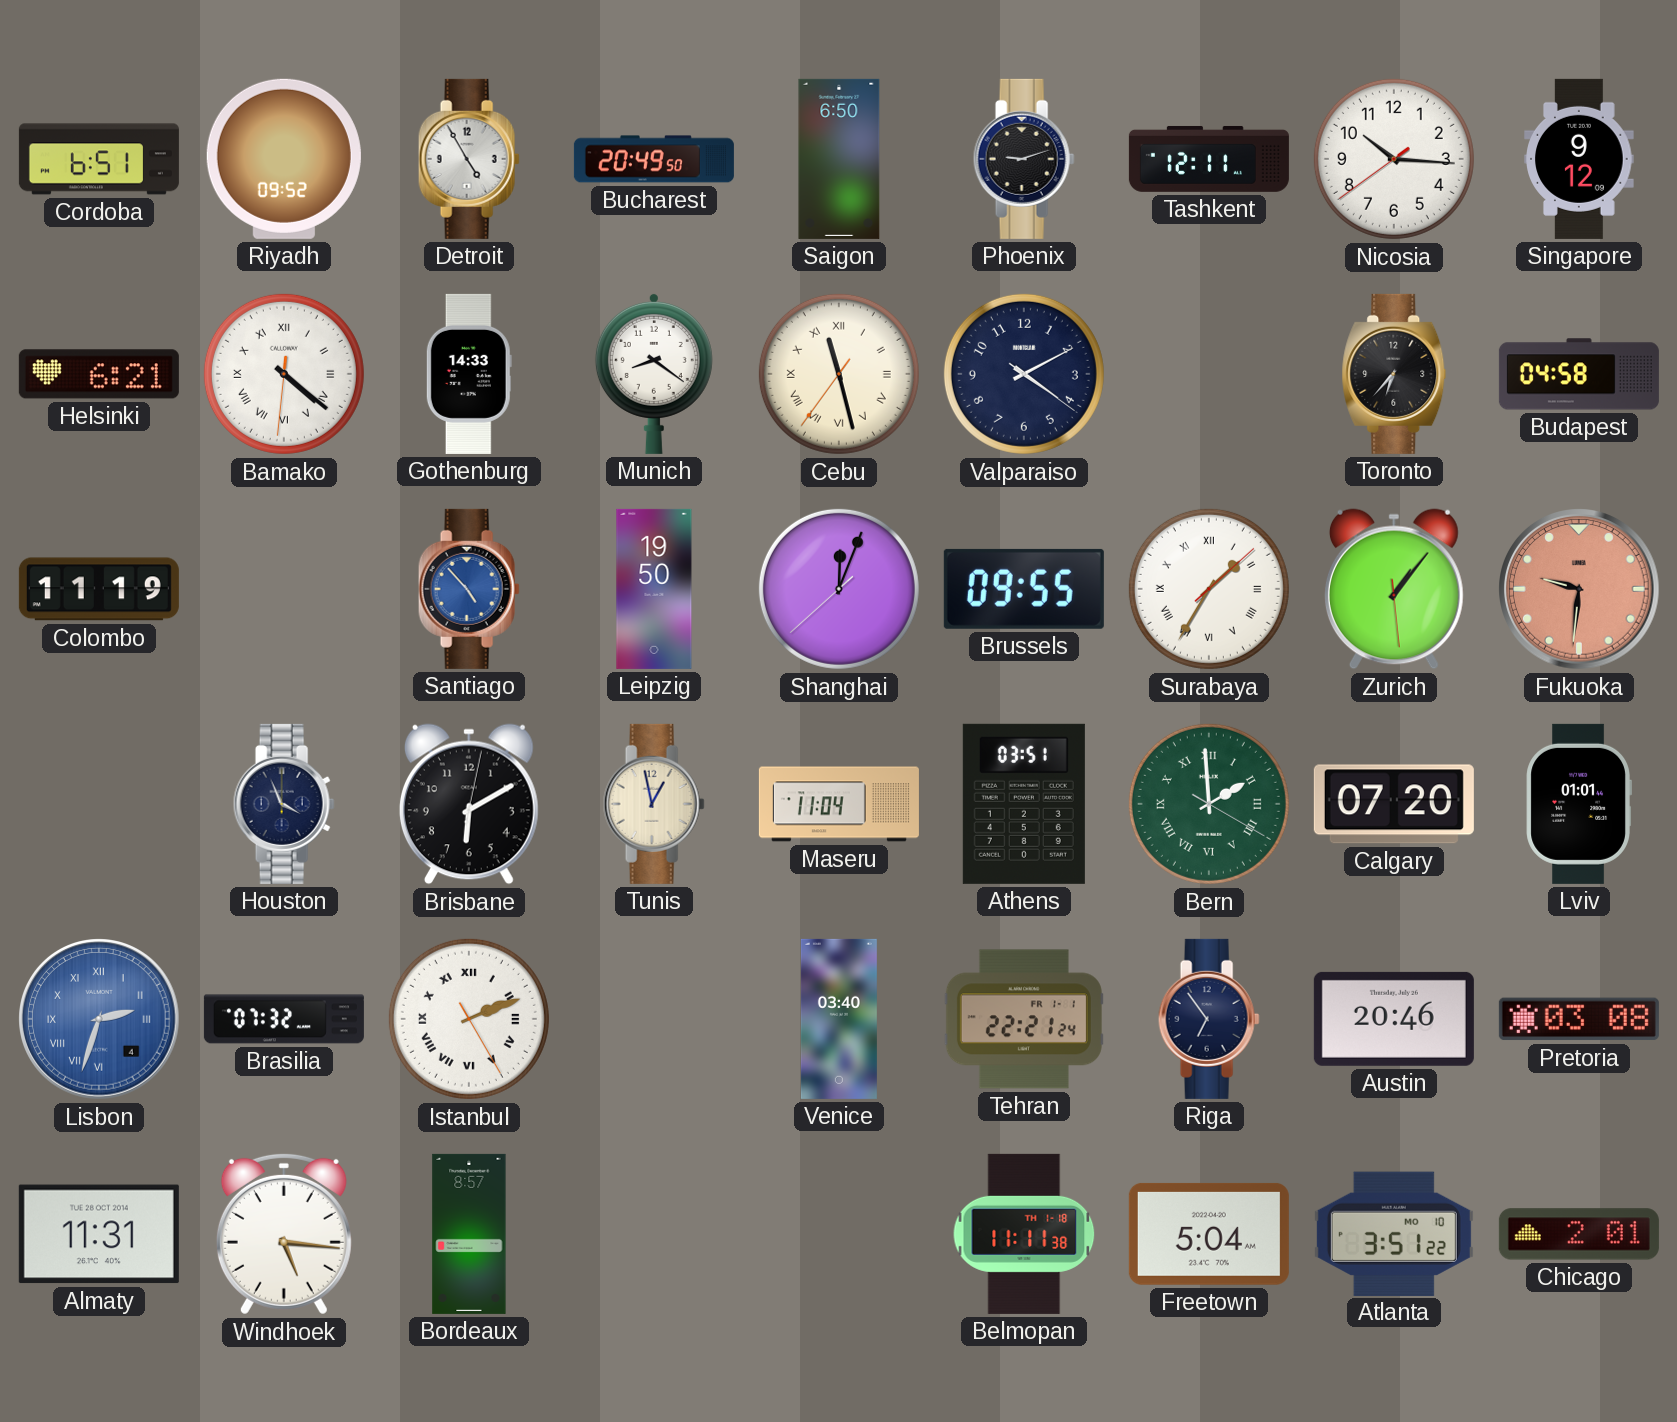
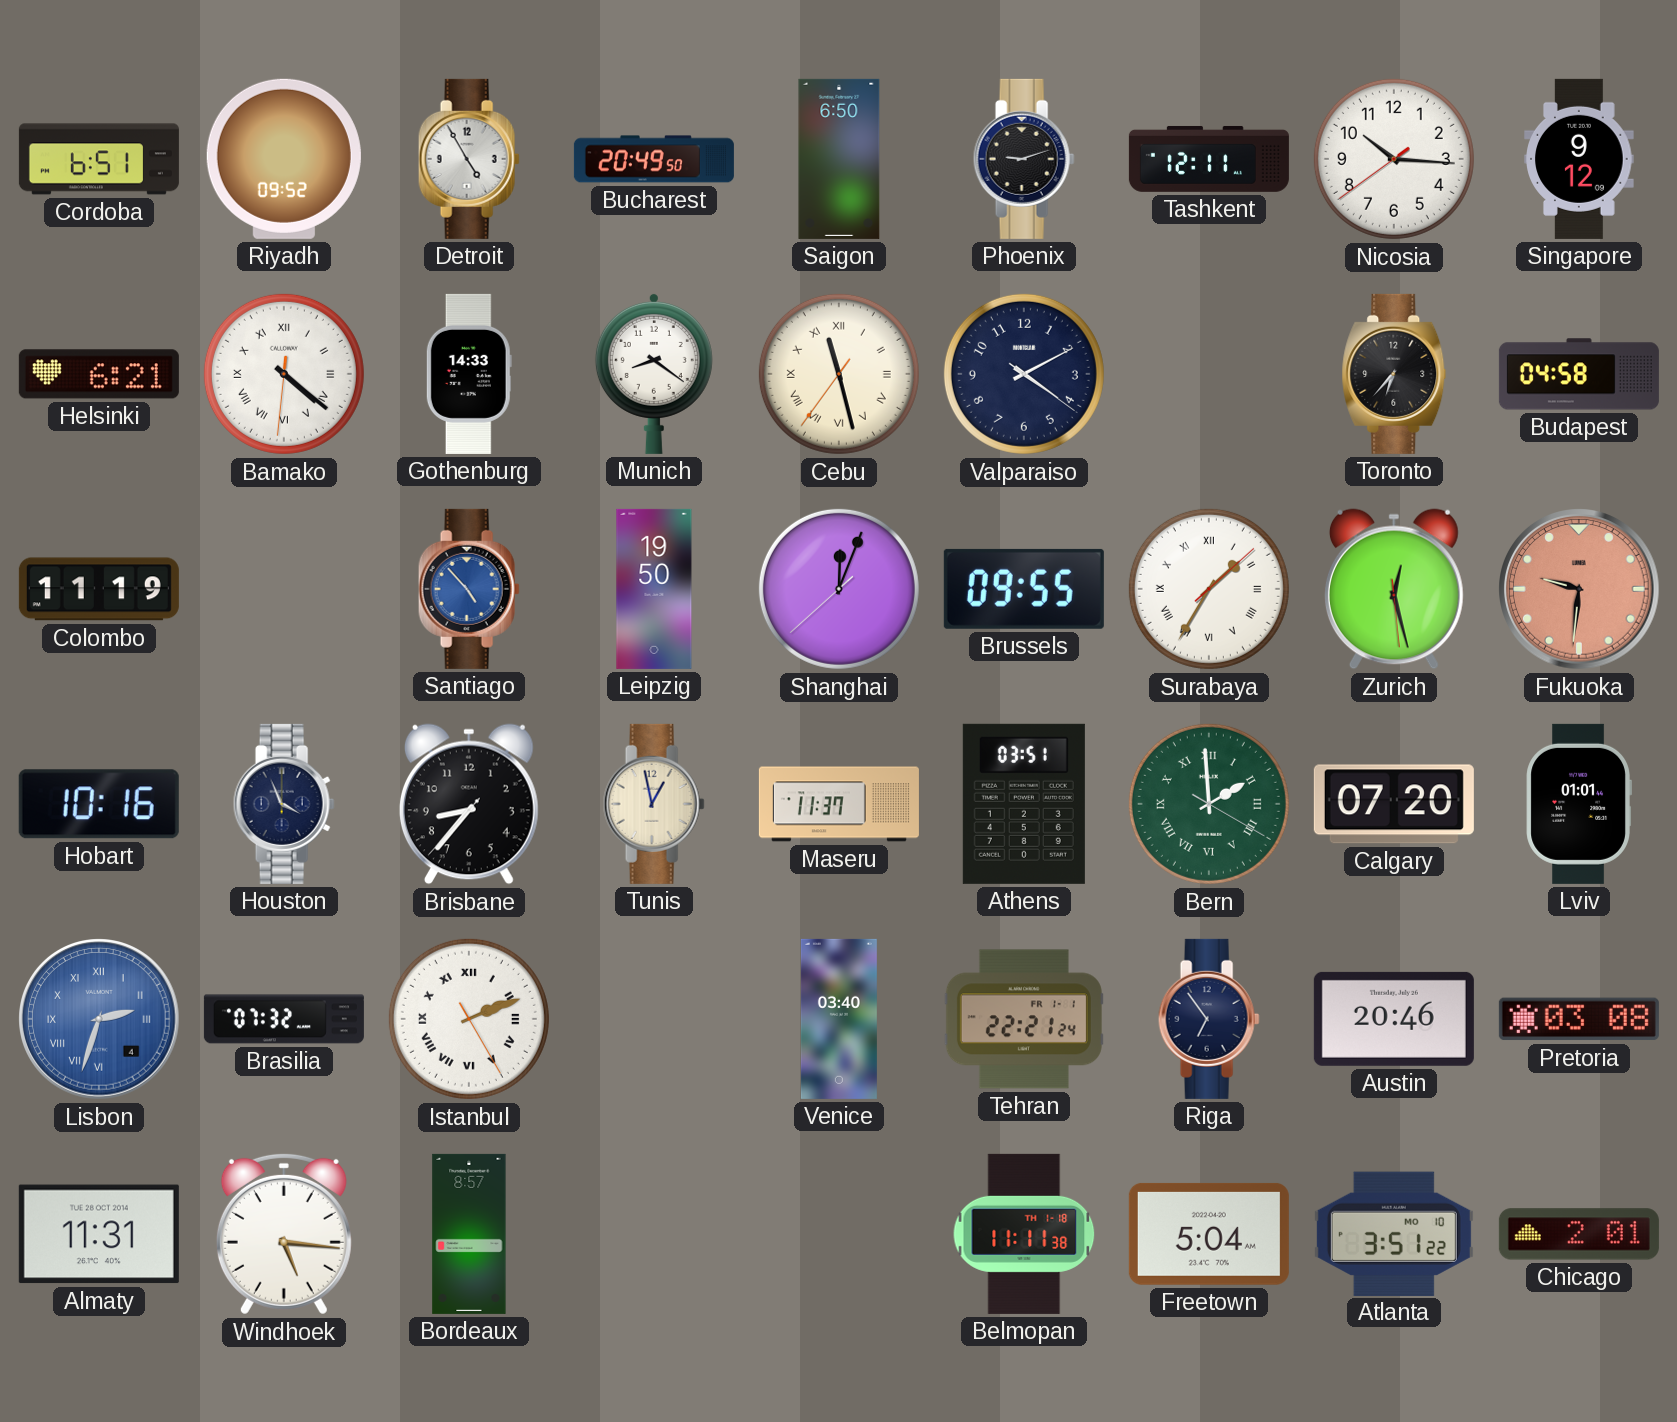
Zurich: 1:06 -> 12:27 (1394, 589)
Hobart: none -> 10:16 (99, 804)
Brisbane: 6:10 -> 8:36 (469, 804)
Maseru: 11:04 -> 11:37 (839, 804)
